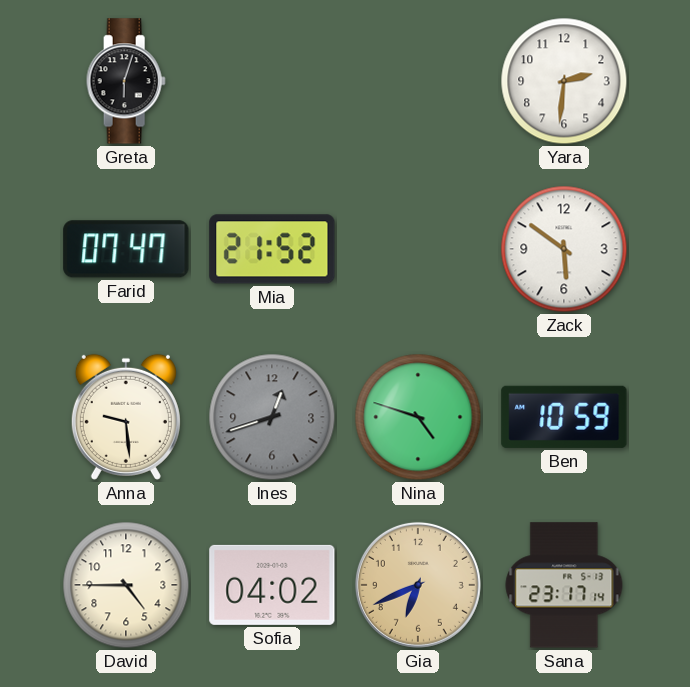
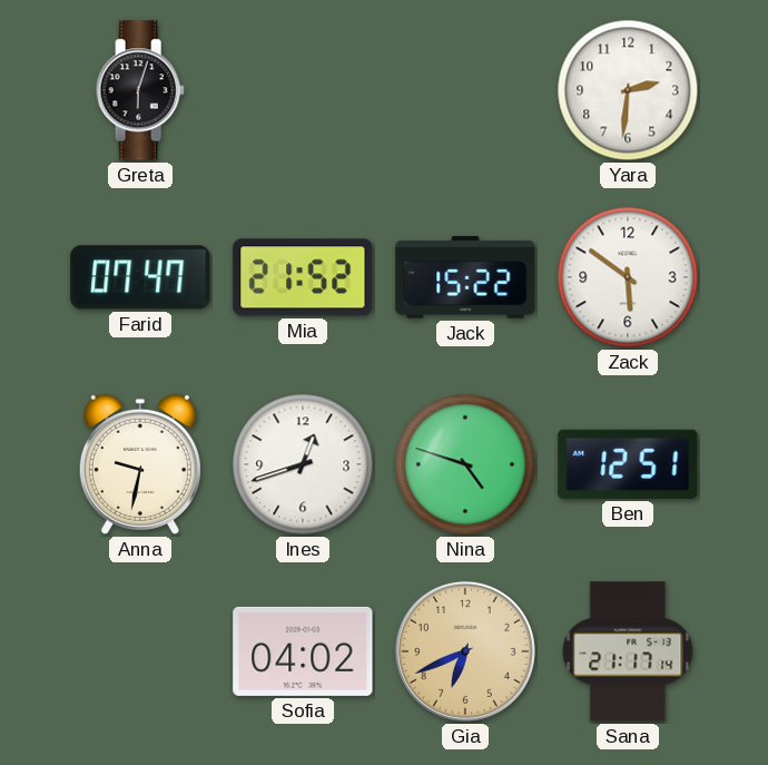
Jack: none -> 15:22 (465, 277)
Anna: 9:29 -> 9:32 (140, 464)
Ines dial: grey -> white (303, 464)
Ben: 10:59 -> 12:51 (628, 464)
David: 4:45 -> none (126, 585)
Sana: 23:17 -> 21:17 (628, 651)
